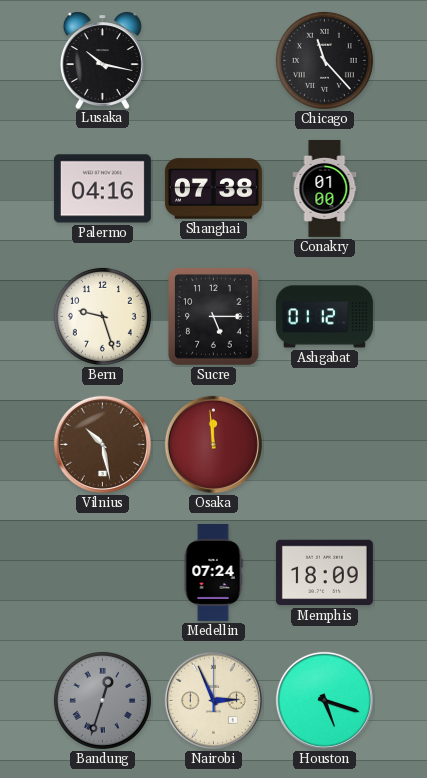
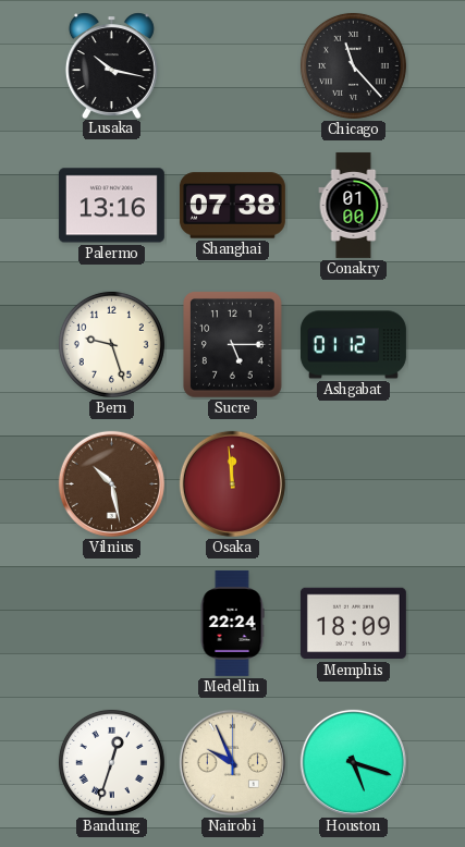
Palermo: 04:16 -> 13:16 (111, 206)
Medellin: 07:24 -> 22:24 (232, 623)
Bandung dial: grey -> white (111, 762)
Nairobi: 2:56 -> 9:56 (232, 762)
